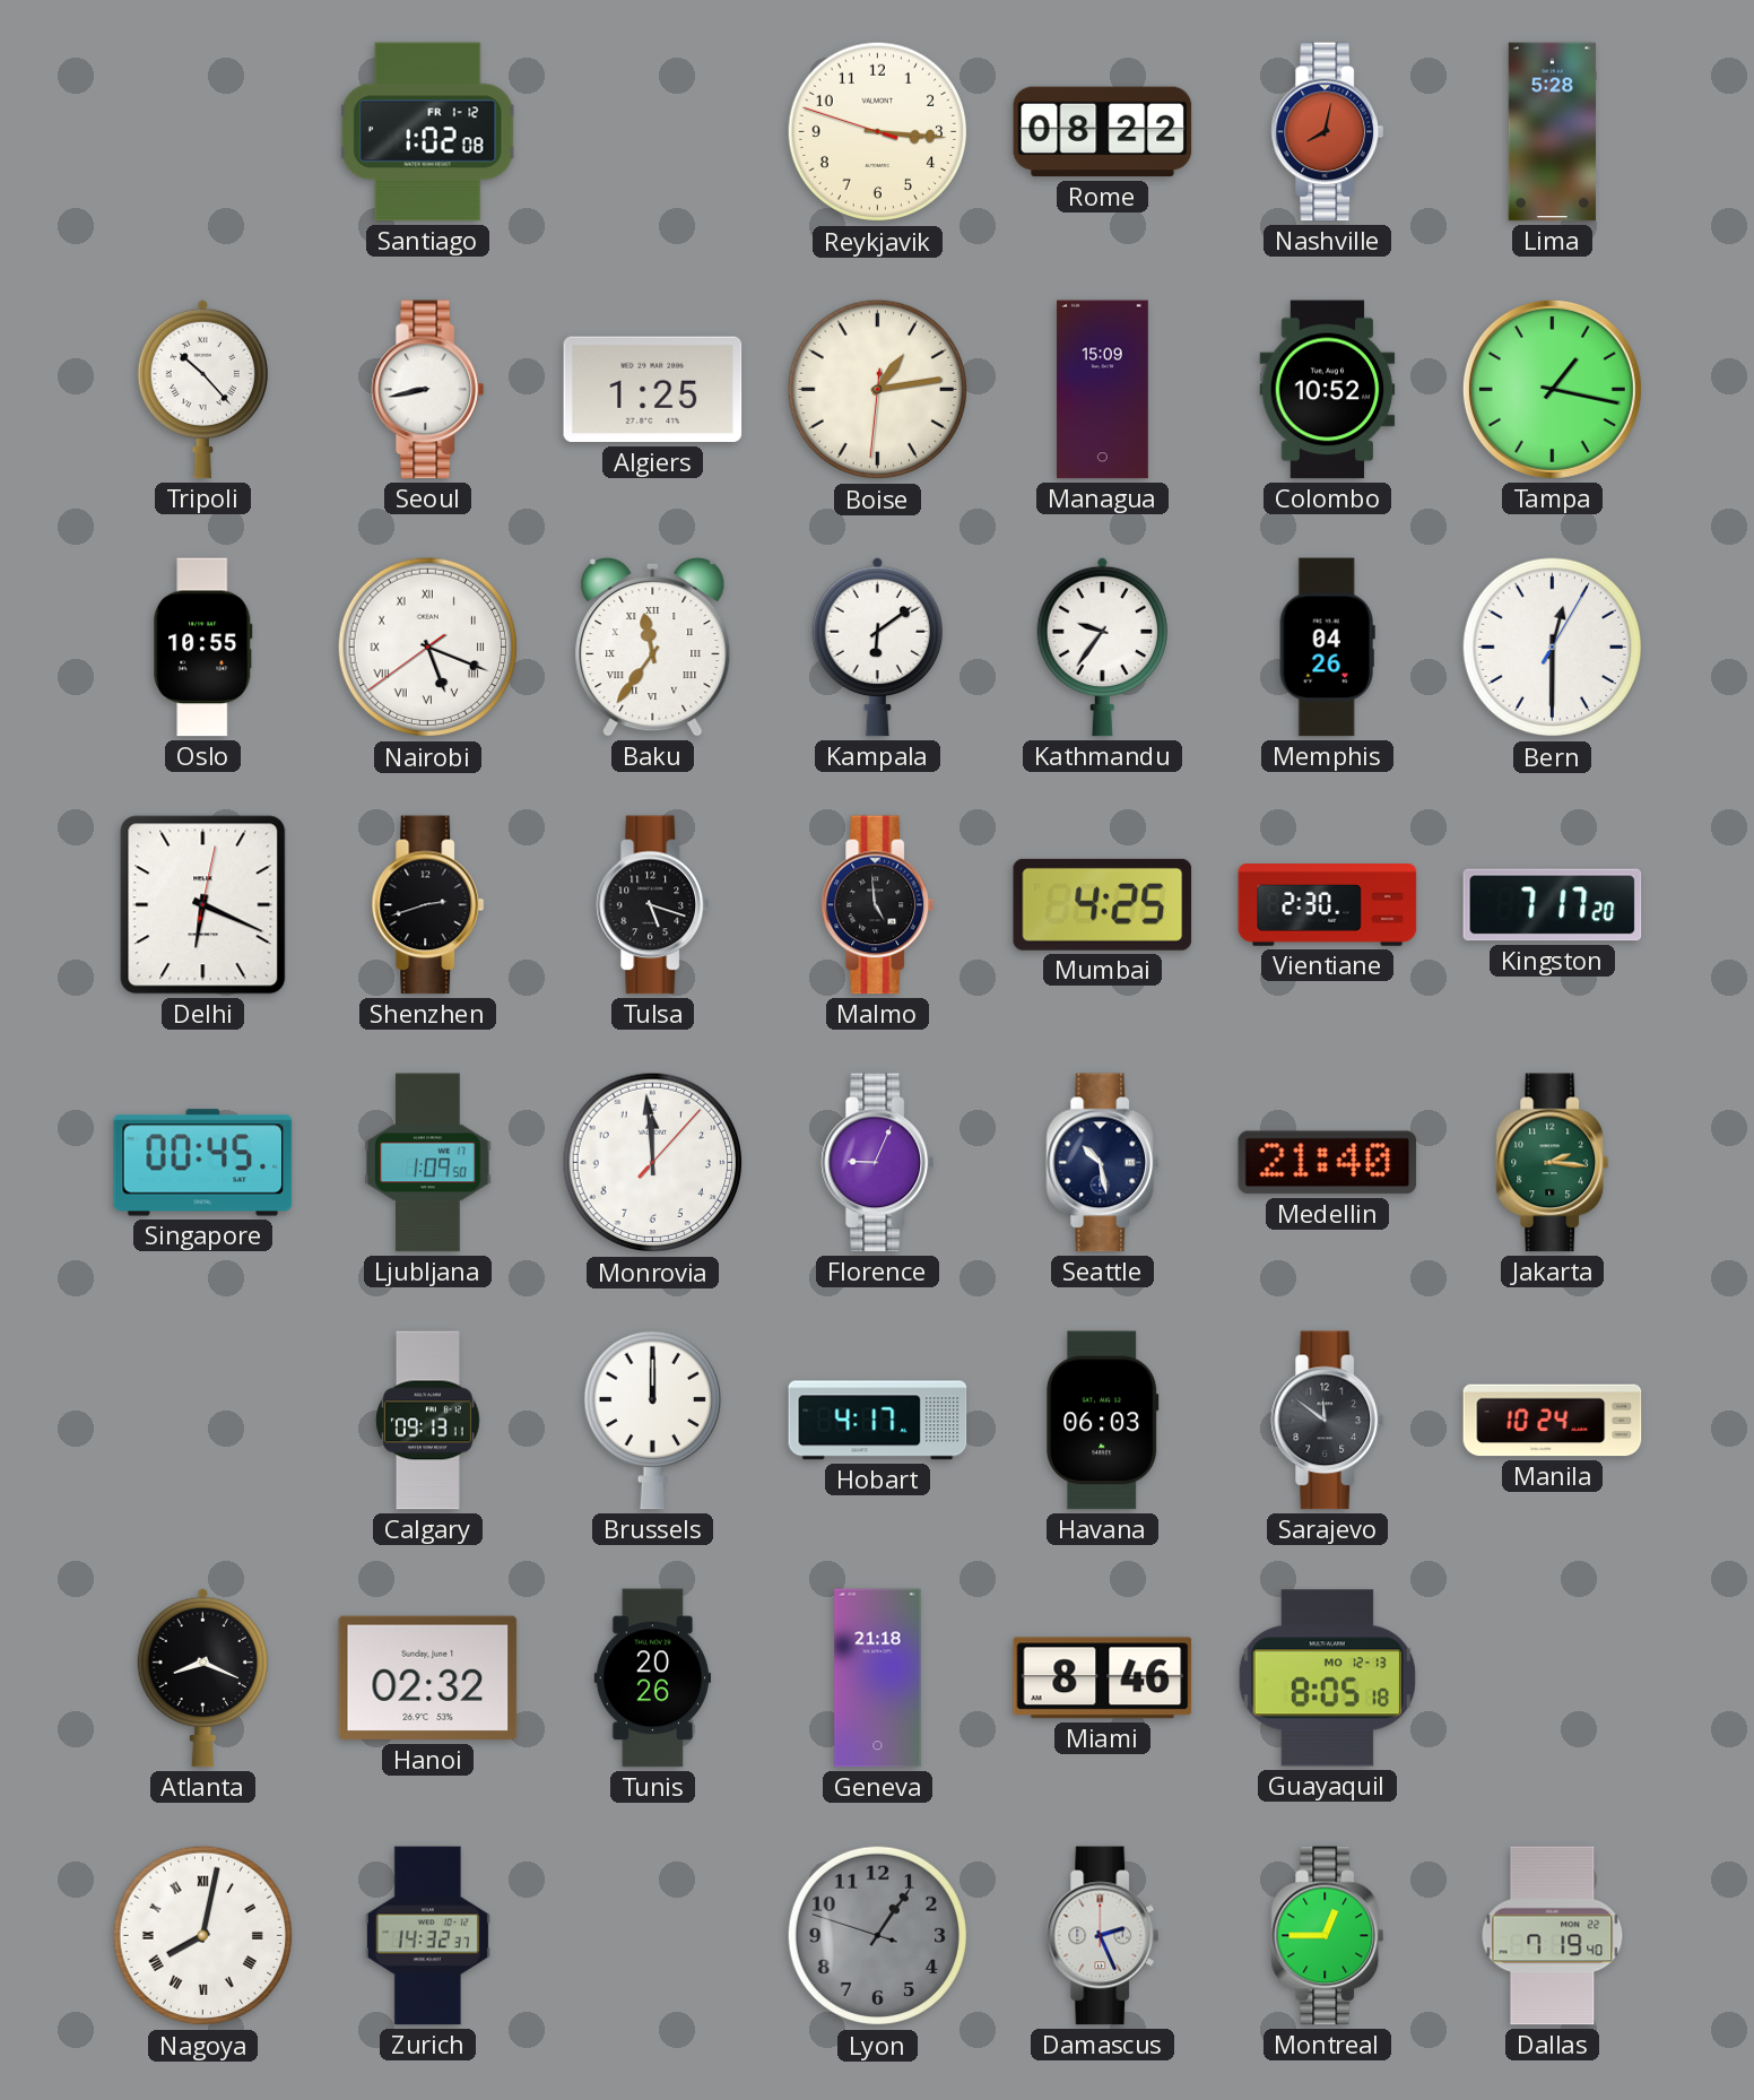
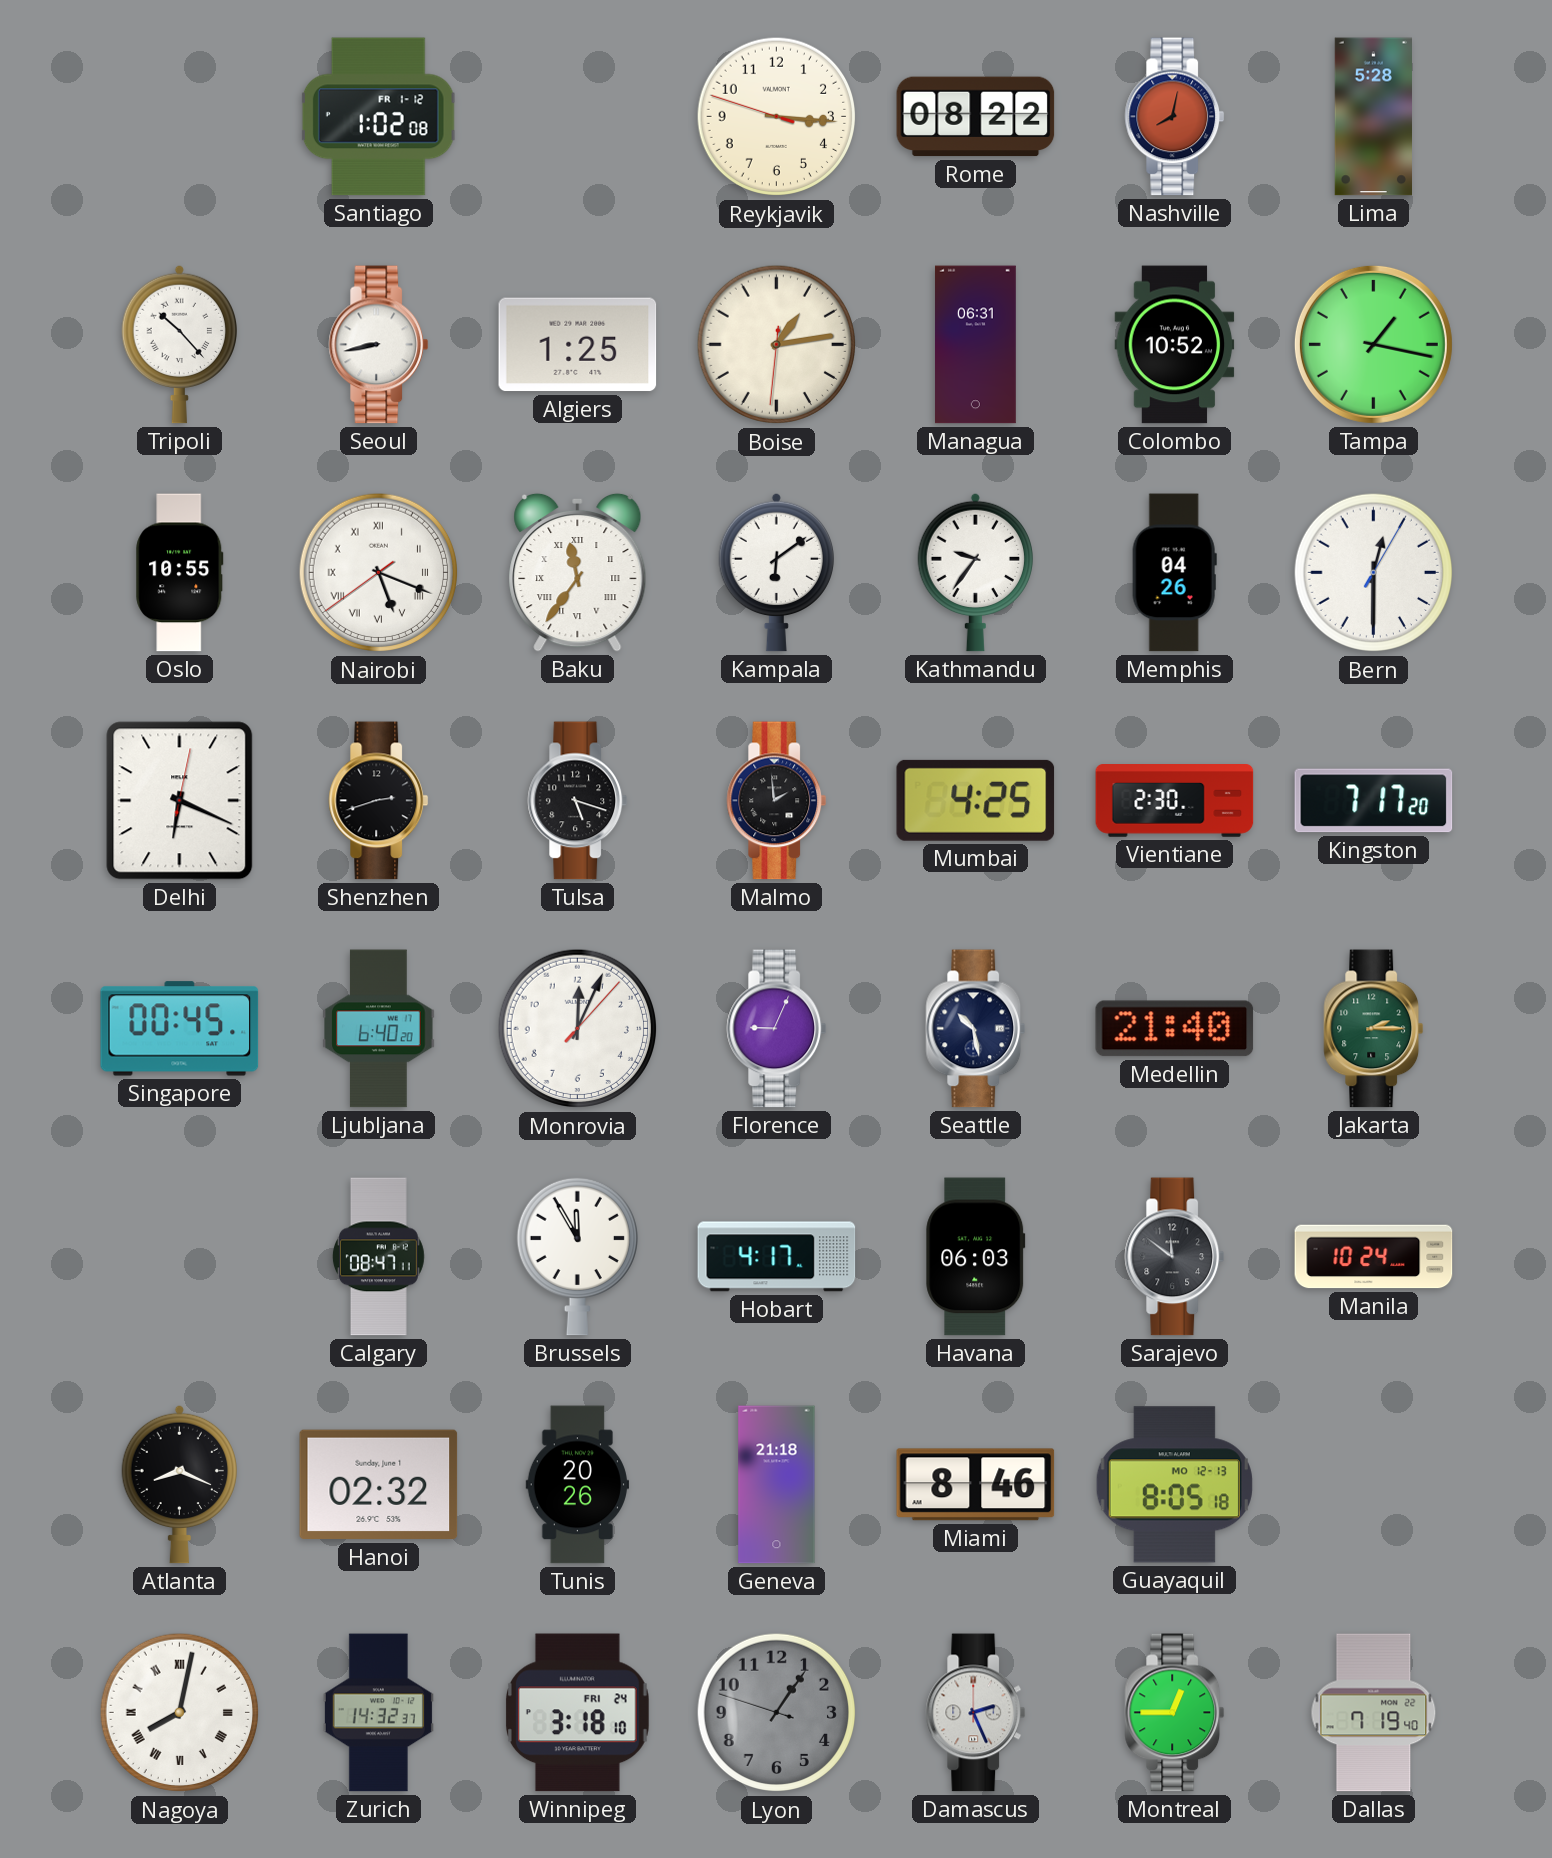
Managua: 15:09 -> 06:31 (975, 345)
Malmo: 4:59 -> 1:59 (777, 801)
Ljubljana: 1:09 -> 6:40 (379, 1029)
Monrovia: 11:59 -> 12:04 (578, 1029)
Jakarta: 2:16 -> 2:15 (1374, 1029)
Calgary: 09:13 -> 08:47 (379, 1257)
Brussels: 12:00 -> 11:55 (577, 1256)
Winnipeg: none -> 3:18 (577, 1713)
